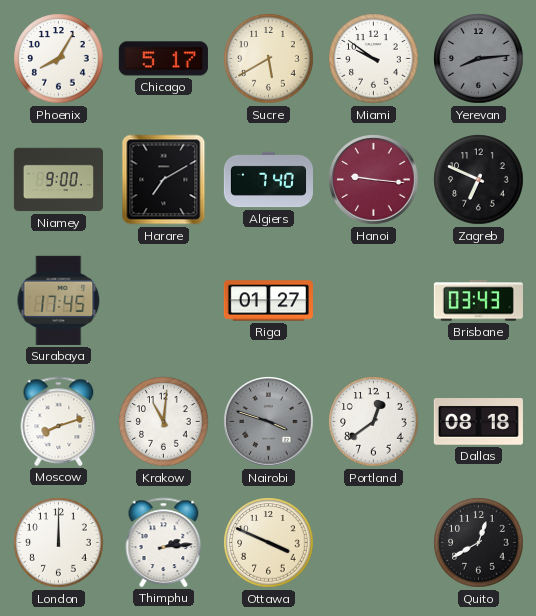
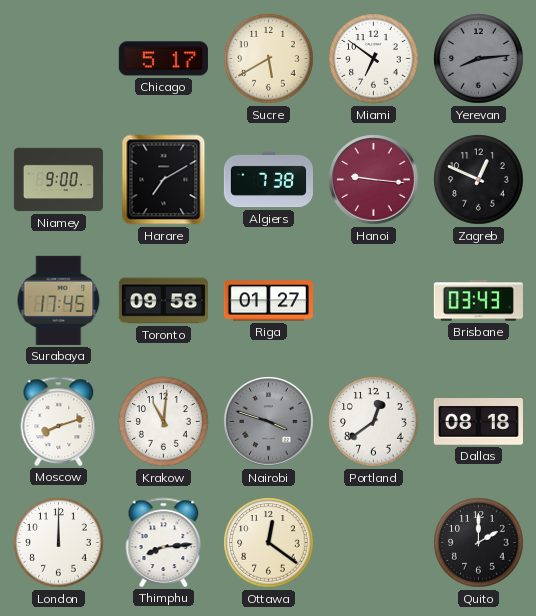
Phoenix: 8:05 -> none (59, 59)
Miami: 9:51 -> 6:51 (374, 59)
Algiers: 7:40 -> 7:38 (268, 180)
Zagreb: 6:49 -> 12:49 (479, 180)
Toronto: none -> 09:58 (163, 301)
Thimphu: 2:14 -> 8:14 (164, 542)
Ottawa: 3:49 -> 12:21 (269, 543)
Quito: 12:40 -> 2:00 (479, 543)
